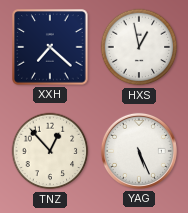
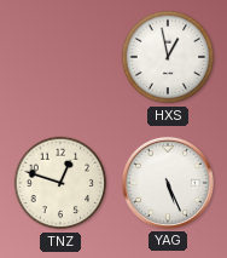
XXH: 7:22 -> none (50, 47)
TNZ: 12:53 -> 12:48 (60, 183)
